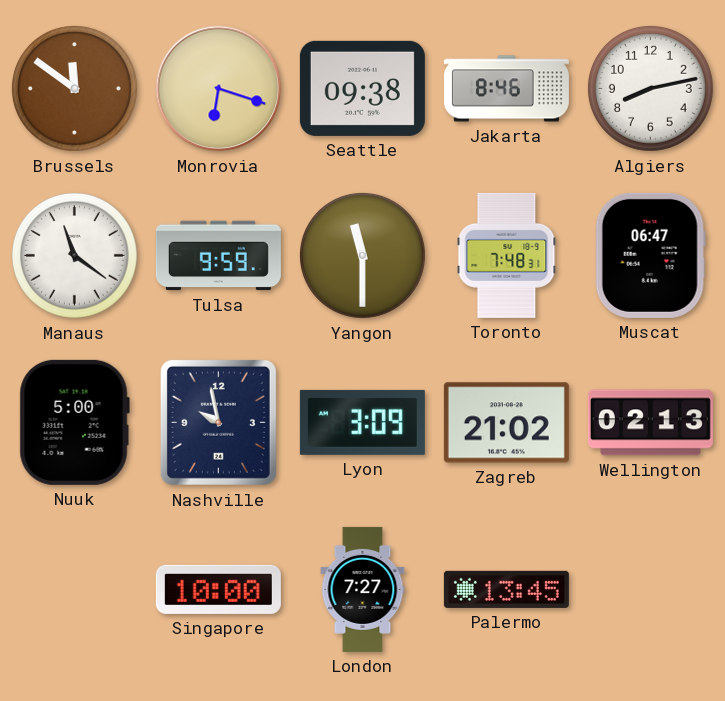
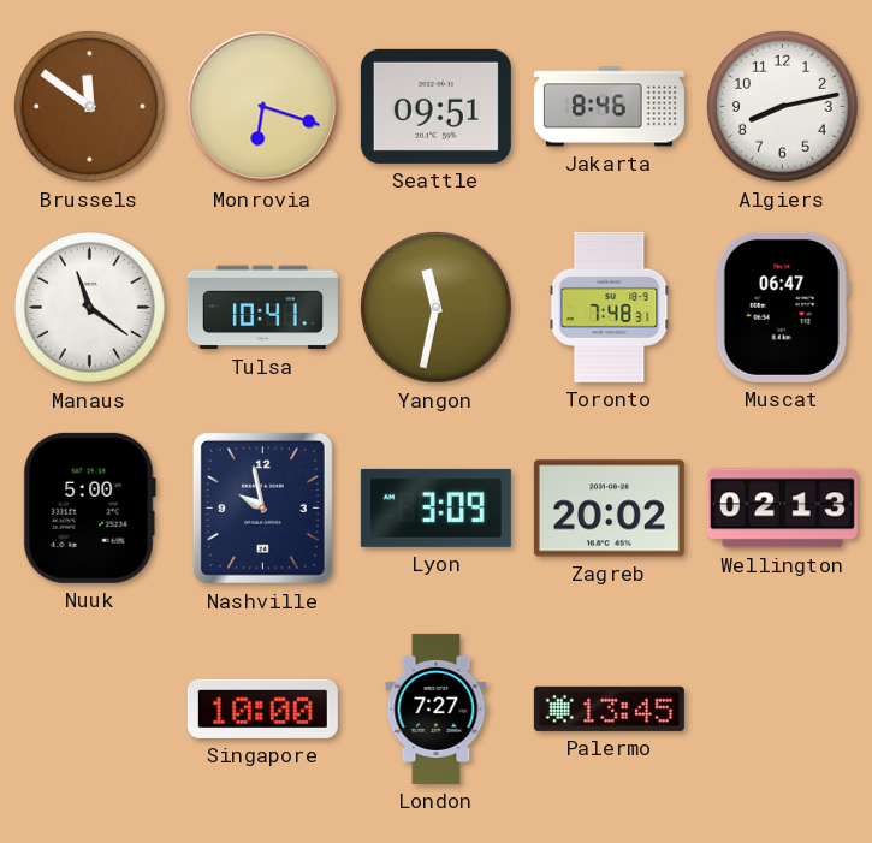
Seattle: 09:38 -> 09:51 (435, 106)
Tulsa: 9:59 -> 10:41 (262, 308)
Yangon: 11:30 -> 11:32 (437, 308)
Zagreb: 21:02 -> 20:02 (609, 509)
